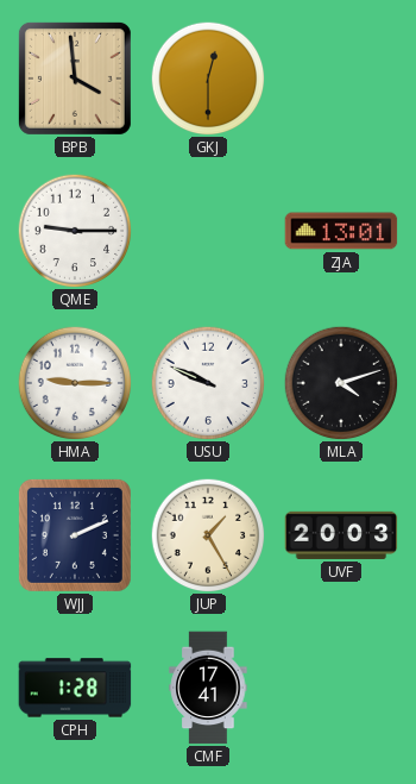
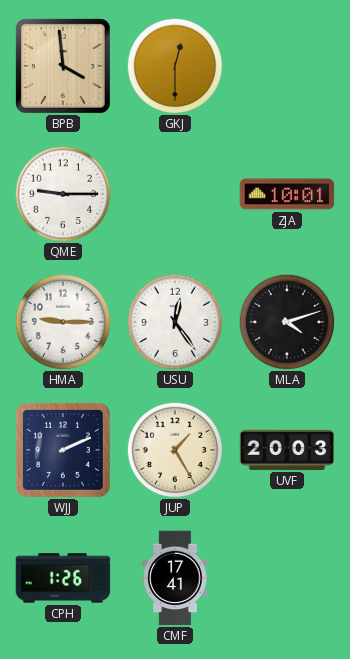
ZJA: 13:01 -> 10:01 (287, 194)
USU: 9:49 -> 12:24 (175, 322)
CPH: 1:28 -> 1:26 (63, 578)
